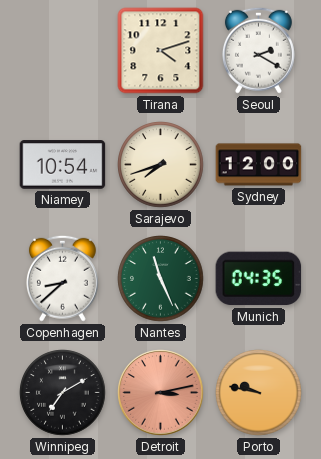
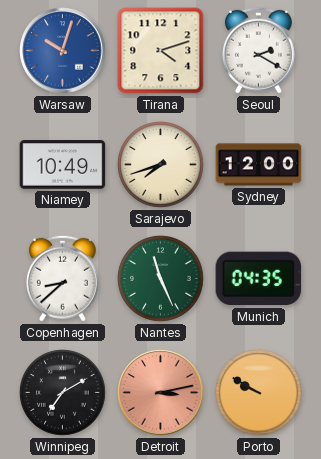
Warsaw: none -> 10:03 (63, 51)
Niamey: 10:54 -> 10:49 (63, 165)
Porto: 9:47 -> 9:50 (259, 393)
